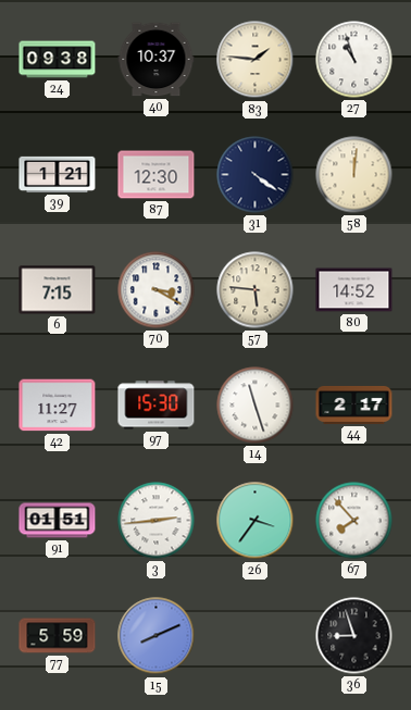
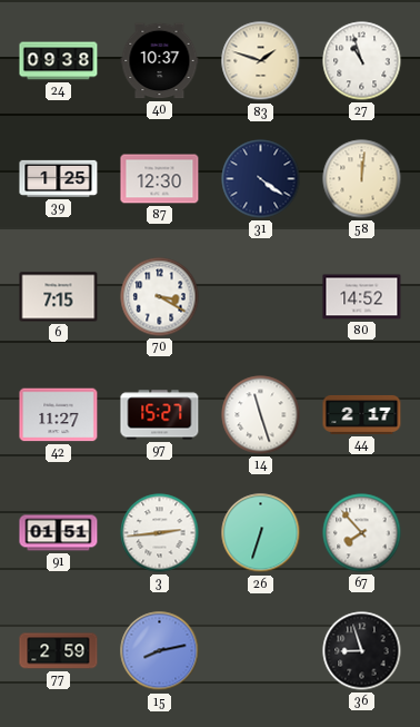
83: 1:46 -> 1:48 (261, 61)
39: 1:21 -> 1:25 (59, 178)
57: 5:46 -> none (256, 290)
97: 15:30 -> 15:27 (160, 415)
26: 3:36 -> 6:33 (261, 533)
77: 5:59 -> 2:59 (59, 651)
15: 8:11 -> 8:13 (160, 651)
